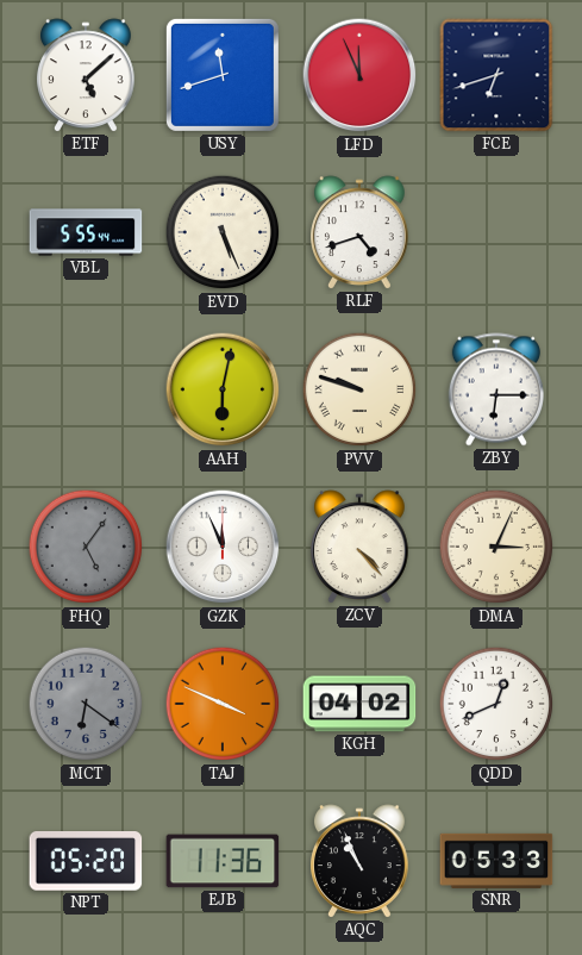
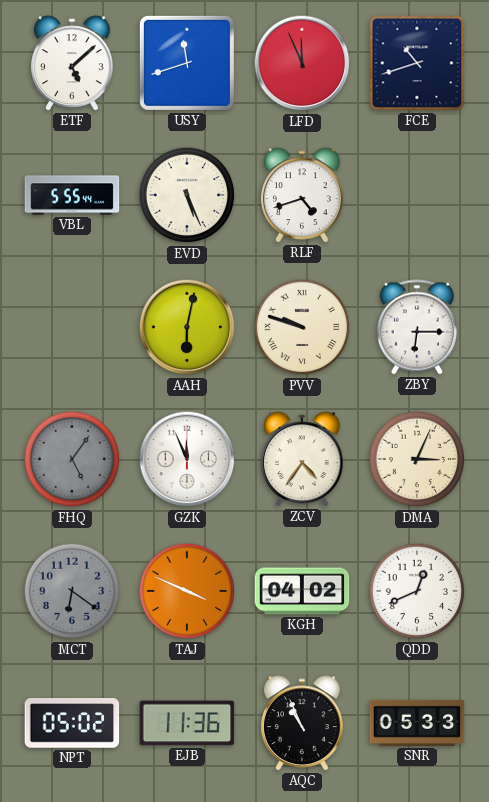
FCE: 6:42 -> 10:42 (417, 63)
ZCV: 4:23 -> 4:36 (303, 459)
NPT: 05:20 -> 05:02 (72, 724)
